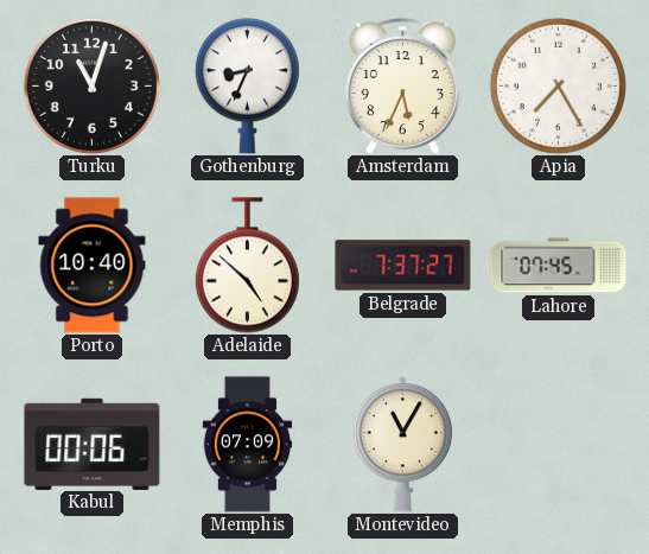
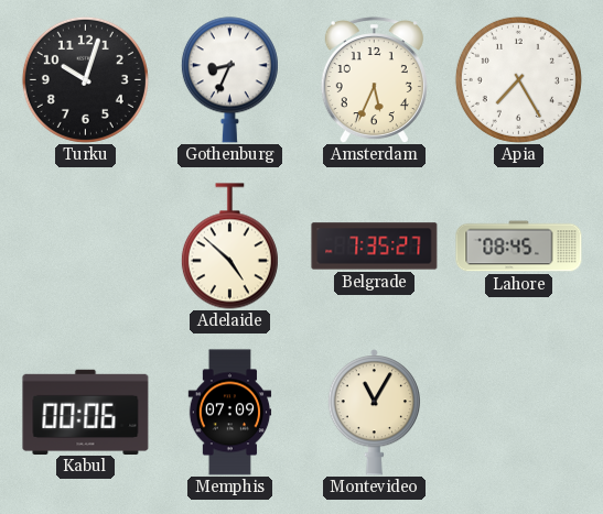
Turku: 11:03 -> 10:03 (85, 79)
Porto: 10:40 -> none (93, 266)
Belgrade: 7:37 -> 7:35 (375, 247)
Lahore: 07:45 -> 08:45 (519, 247)
